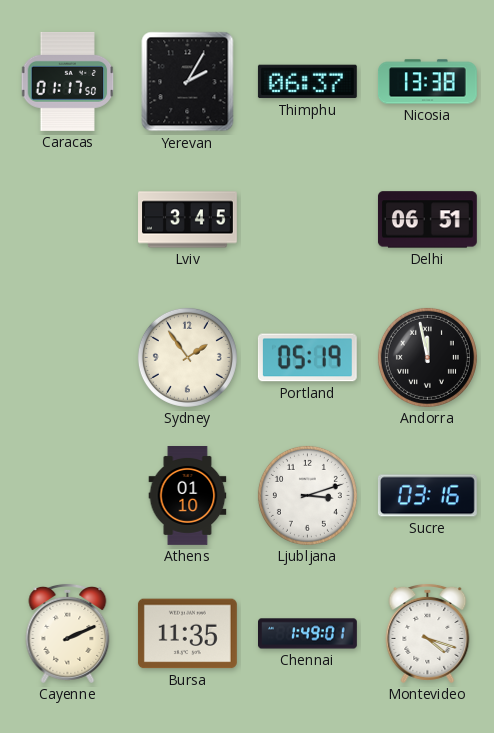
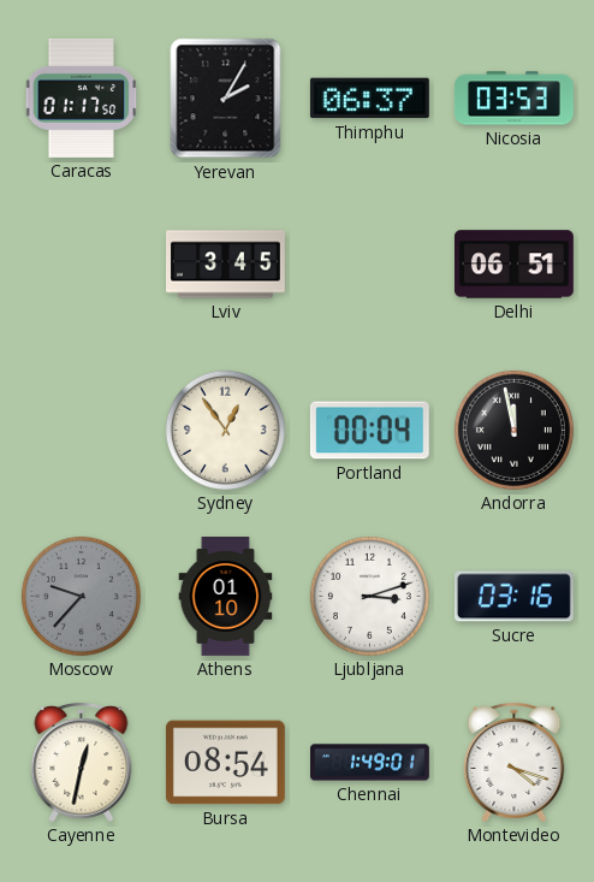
Nicosia: 13:38 -> 03:53 (513, 99)
Sydney: 1:54 -> 12:54 (225, 430)
Portland: 05:19 -> 00:04 (369, 431)
Moscow: none -> 9:37 (81, 596)
Cayenne: 2:11 -> 12:32 (82, 762)
Bursa: 11:35 -> 08:54 (225, 763)
